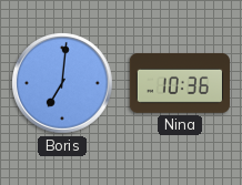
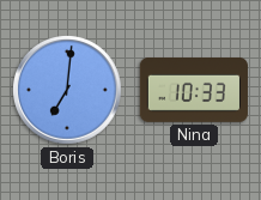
Nina: 10:36 -> 10:33 (194, 90)
